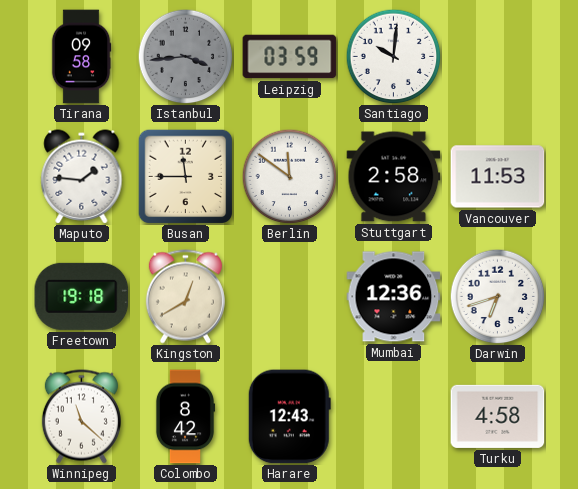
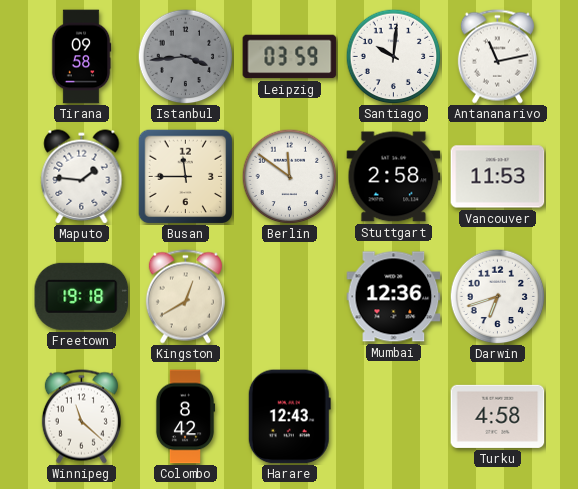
Antananarivo: none -> 11:13 (497, 57)
